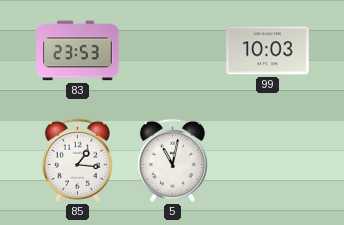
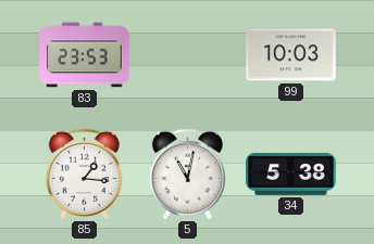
34: none -> 5:38 (291, 174)
